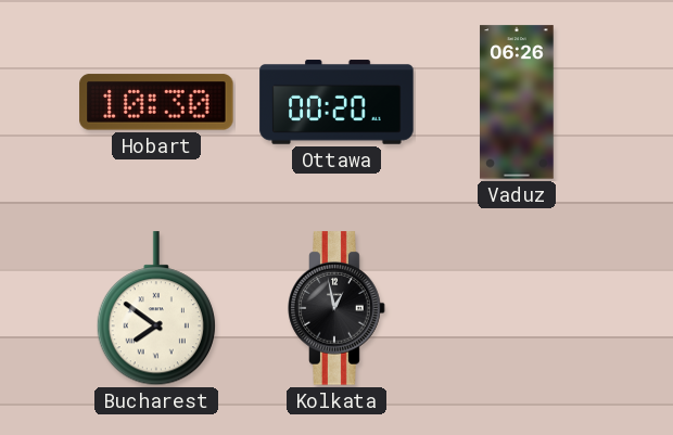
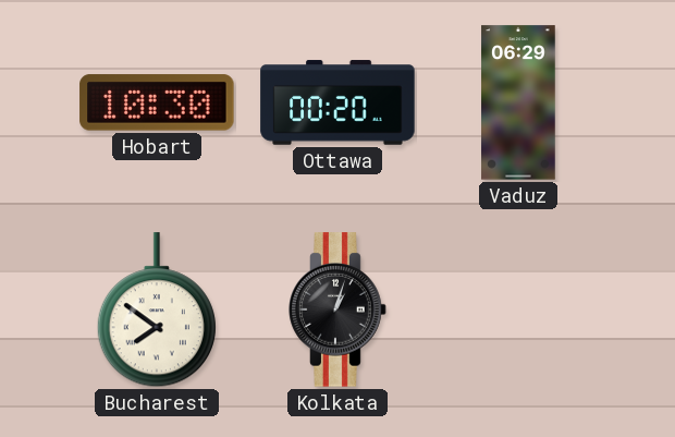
Vaduz: 06:26 -> 06:29 (518, 102)
Kolkata: 12:58 -> 1:03 (337, 309)
